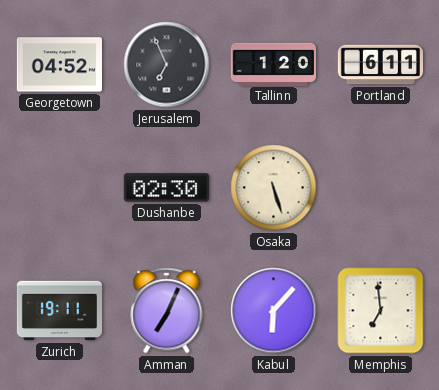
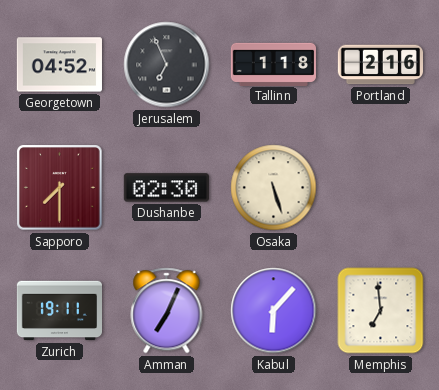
Tallinn: 1:20 -> 1:18 (273, 64)
Portland: 6:11 -> 2:16 (380, 65)
Sapporo: none -> 7:30 (60, 188)
